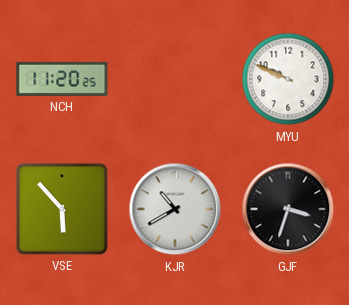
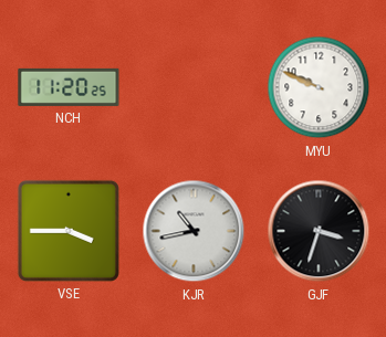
VSE: 5:53 -> 3:45 (69, 231)
KJR: 10:40 -> 10:43 (194, 231)
